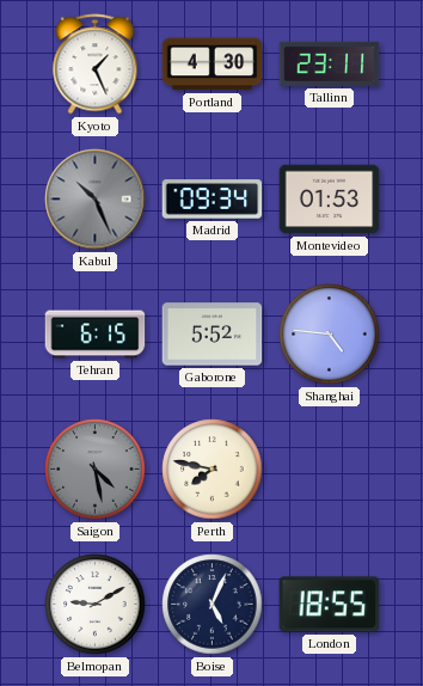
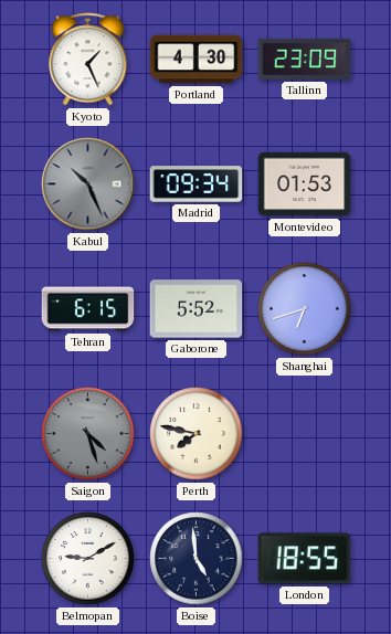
Tallinn: 23:11 -> 23:09 (305, 59)
Shanghai: 4:46 -> 6:42 (305, 309)
Saigon: 4:28 -> 4:27 (88, 434)
Boise: 5:04 -> 4:59 (197, 559)
